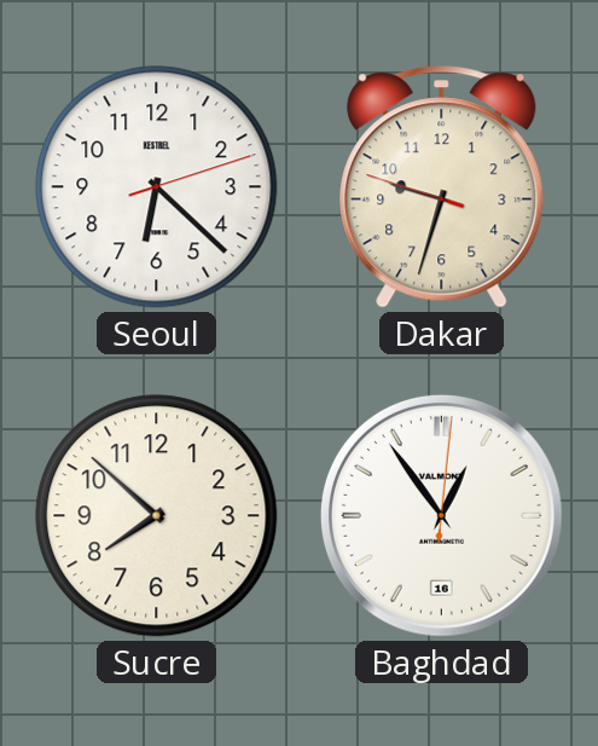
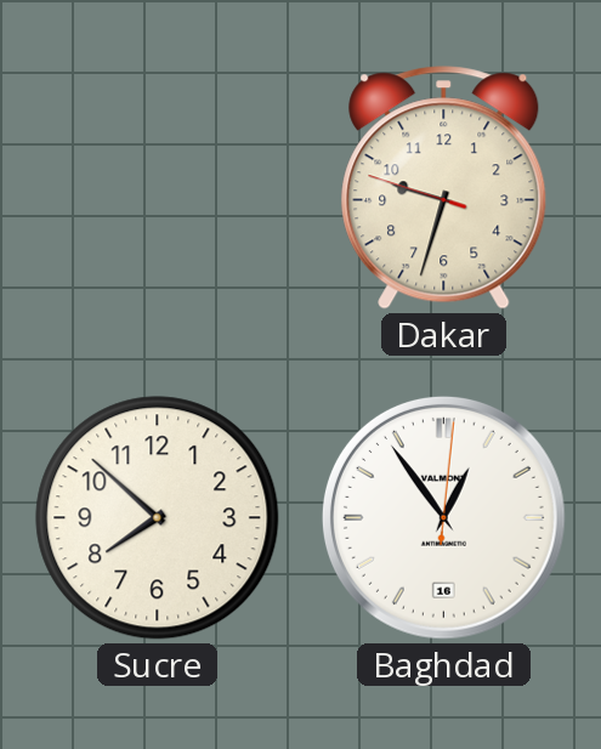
Seoul: 6:22 -> none (157, 187)
